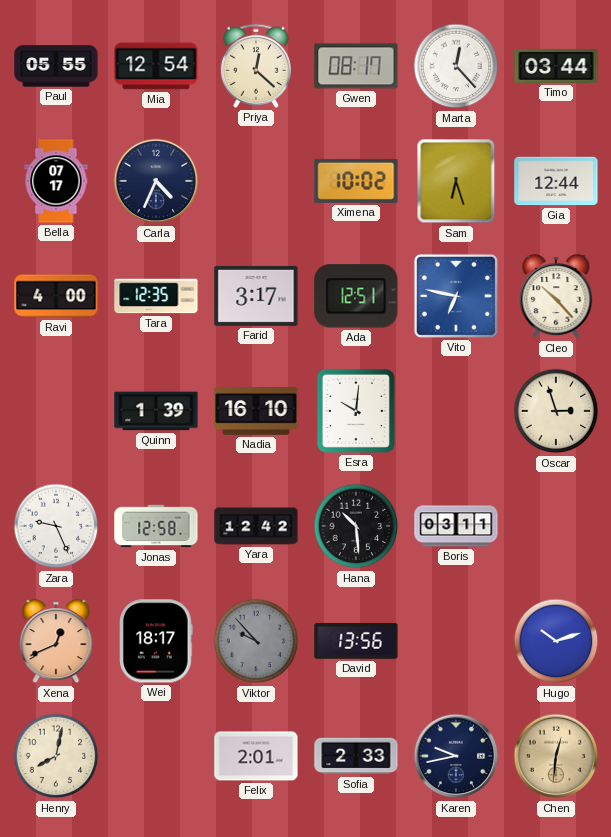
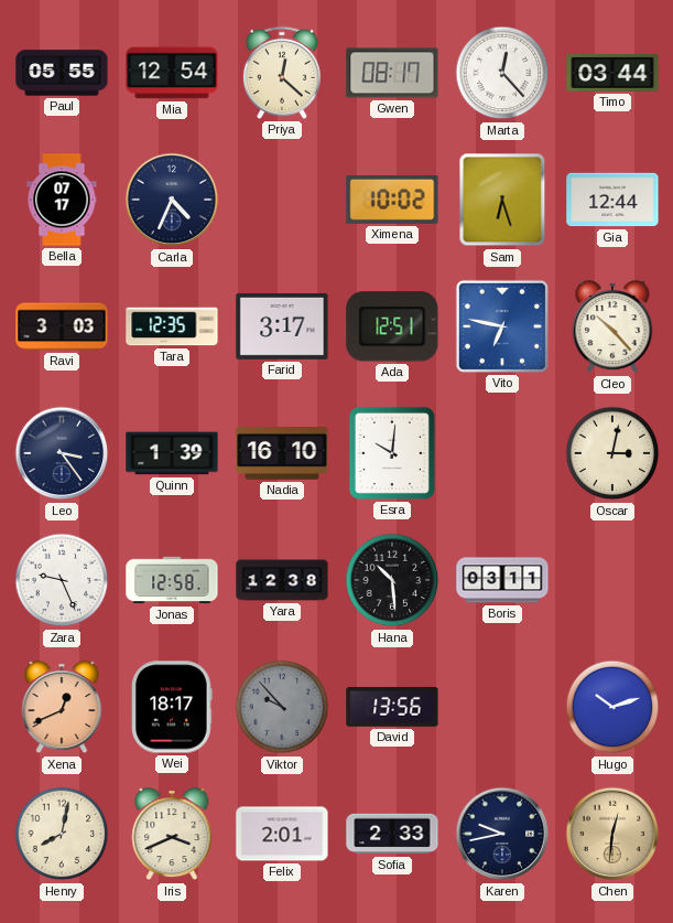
Ravi: 4:00 -> 3:03 (62, 326)
Leo: none -> 3:24 (62, 453)
Oscar: 2:57 -> 3:02 (612, 453)
Yara: 12:42 -> 12:38 (282, 580)
Iris: none -> 3:41 (172, 835)
